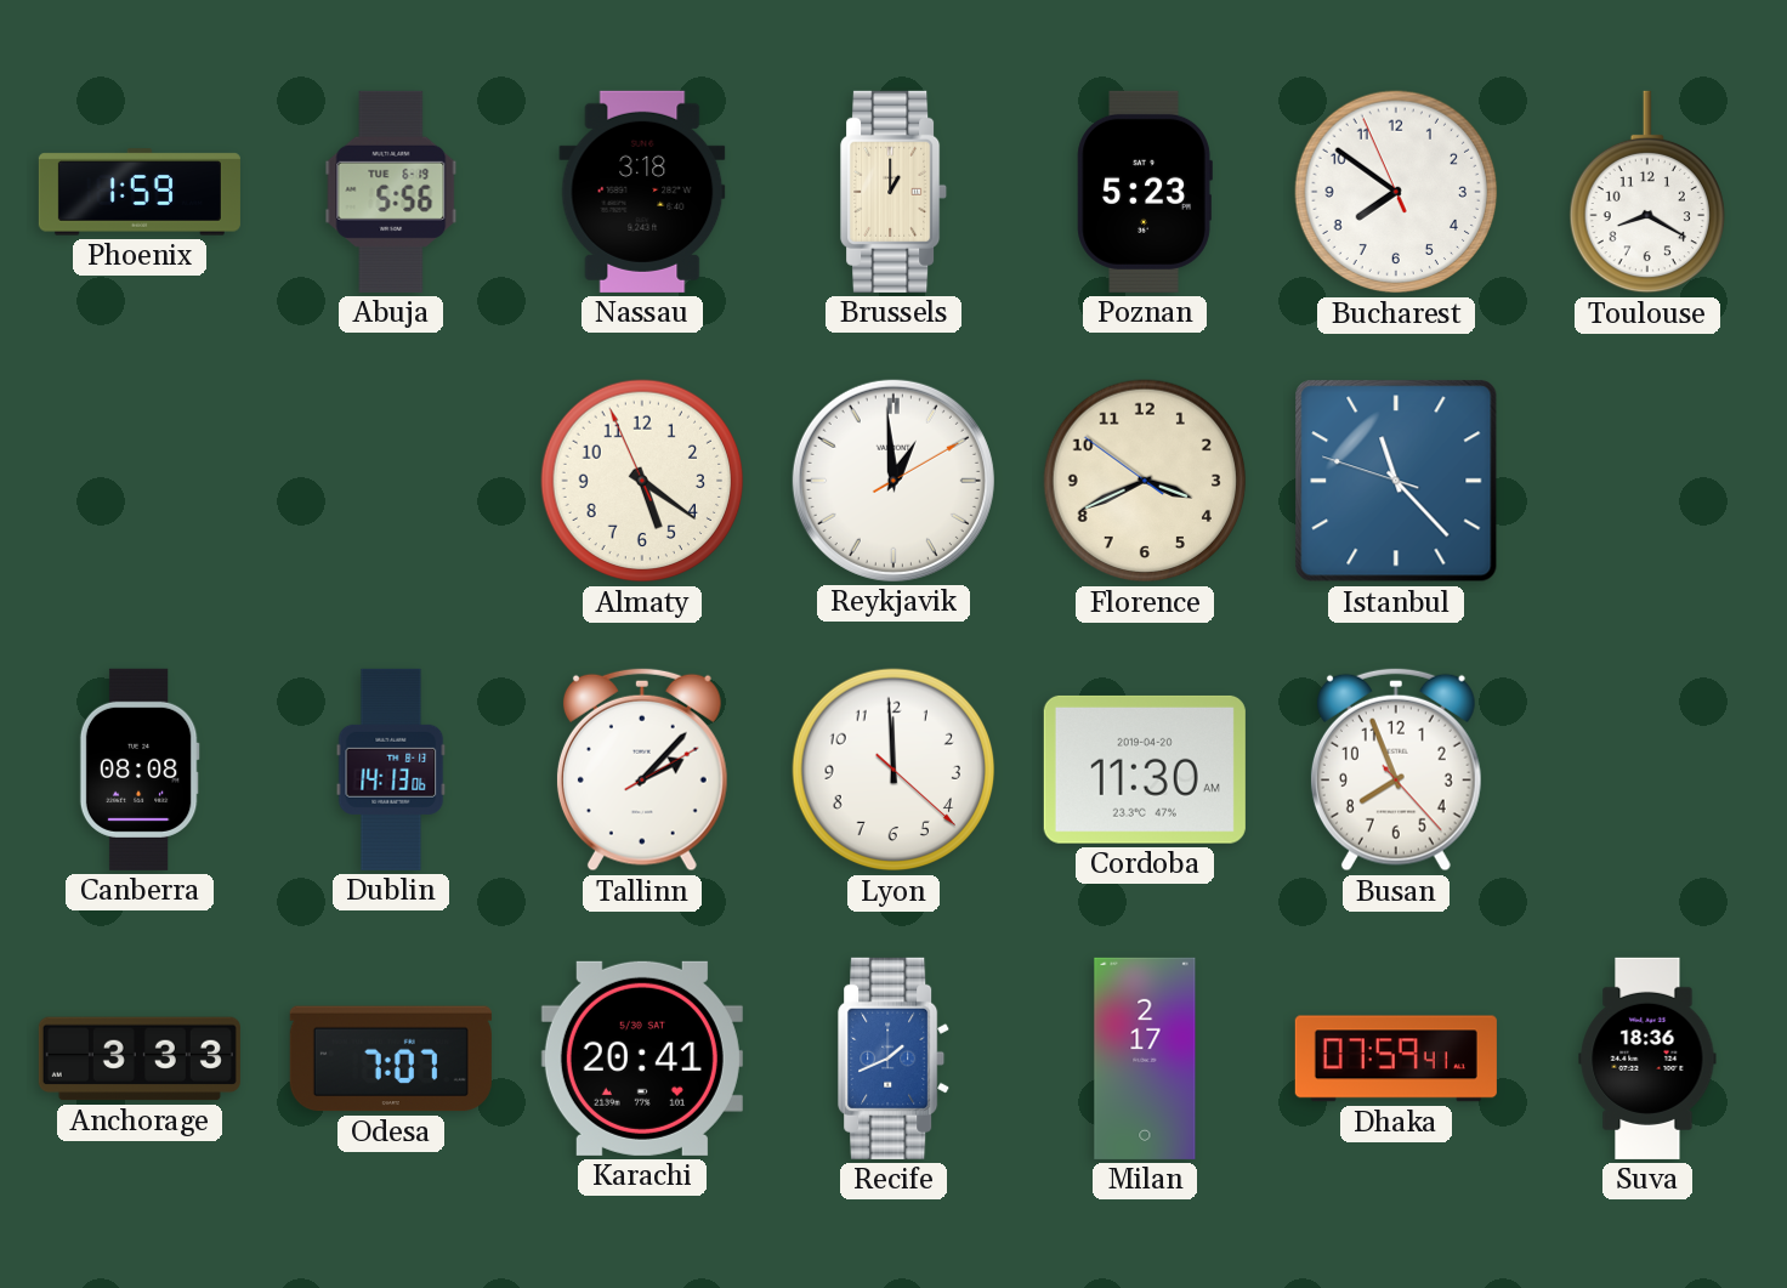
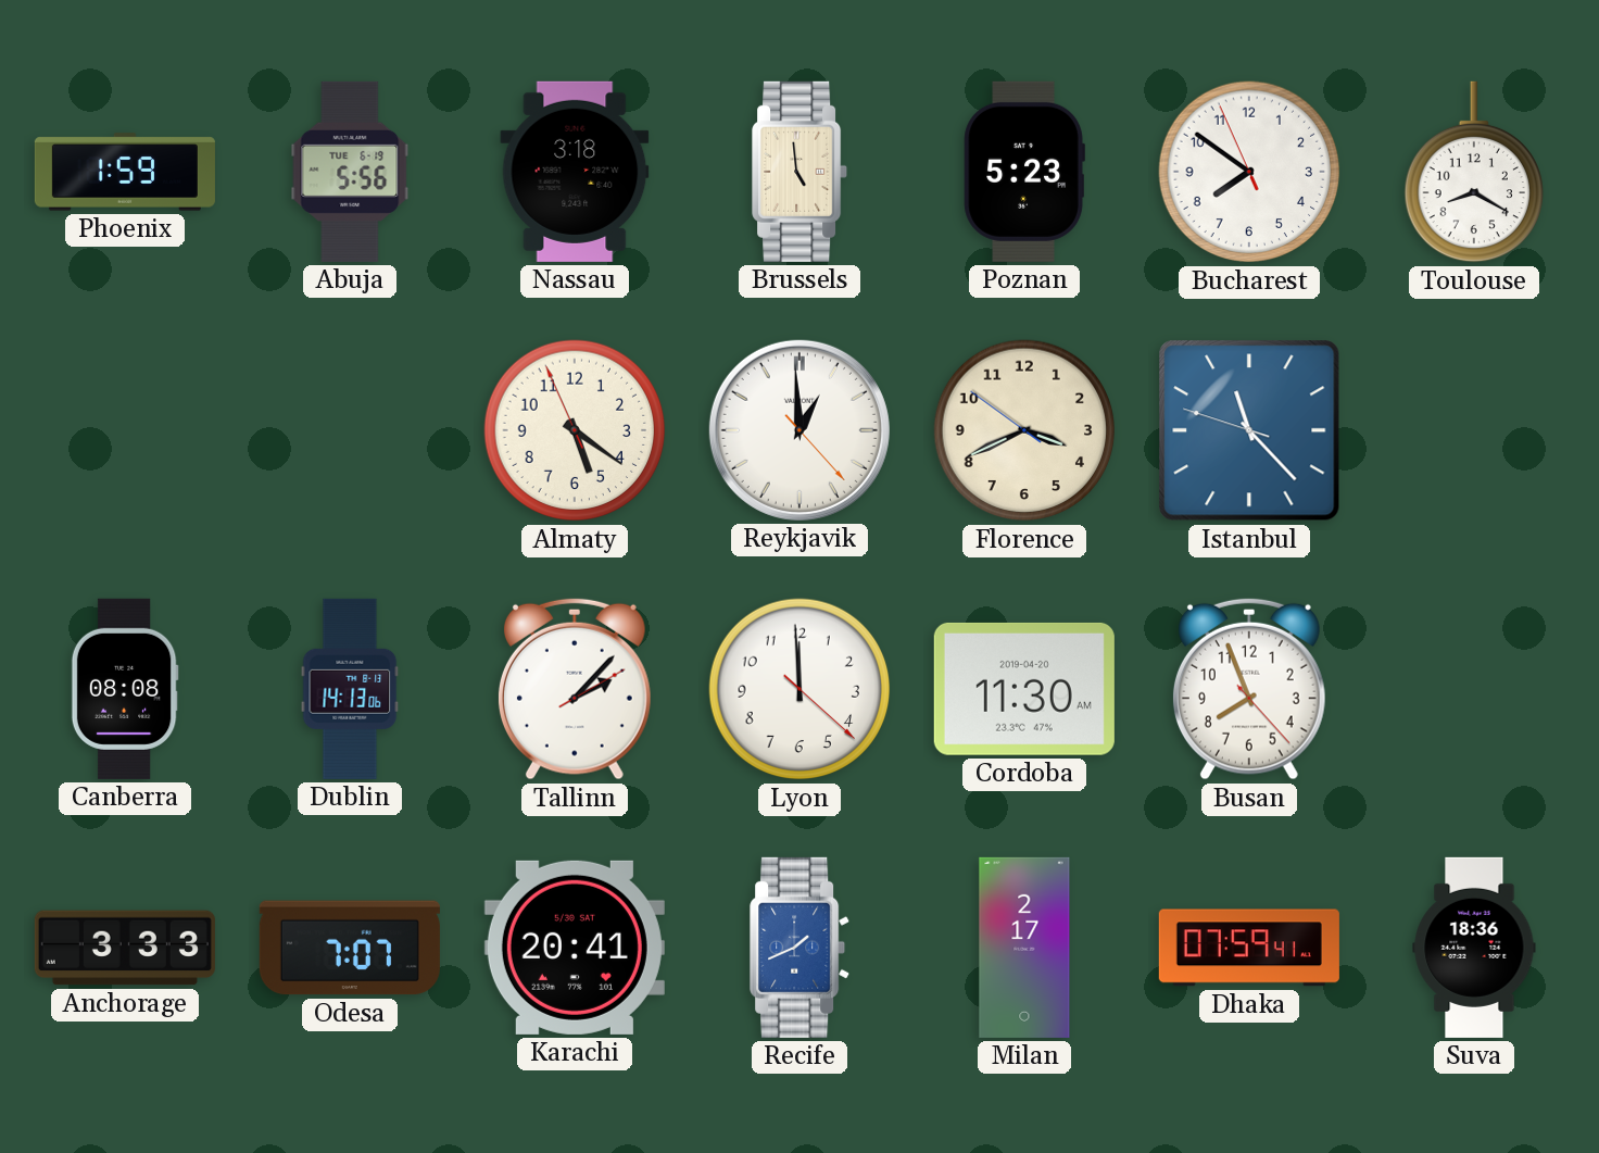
Brussels: 1:00 -> 4:59 (801, 172)
Reykjavik: 12:59:10 -> 12:59:23 (799, 430)
